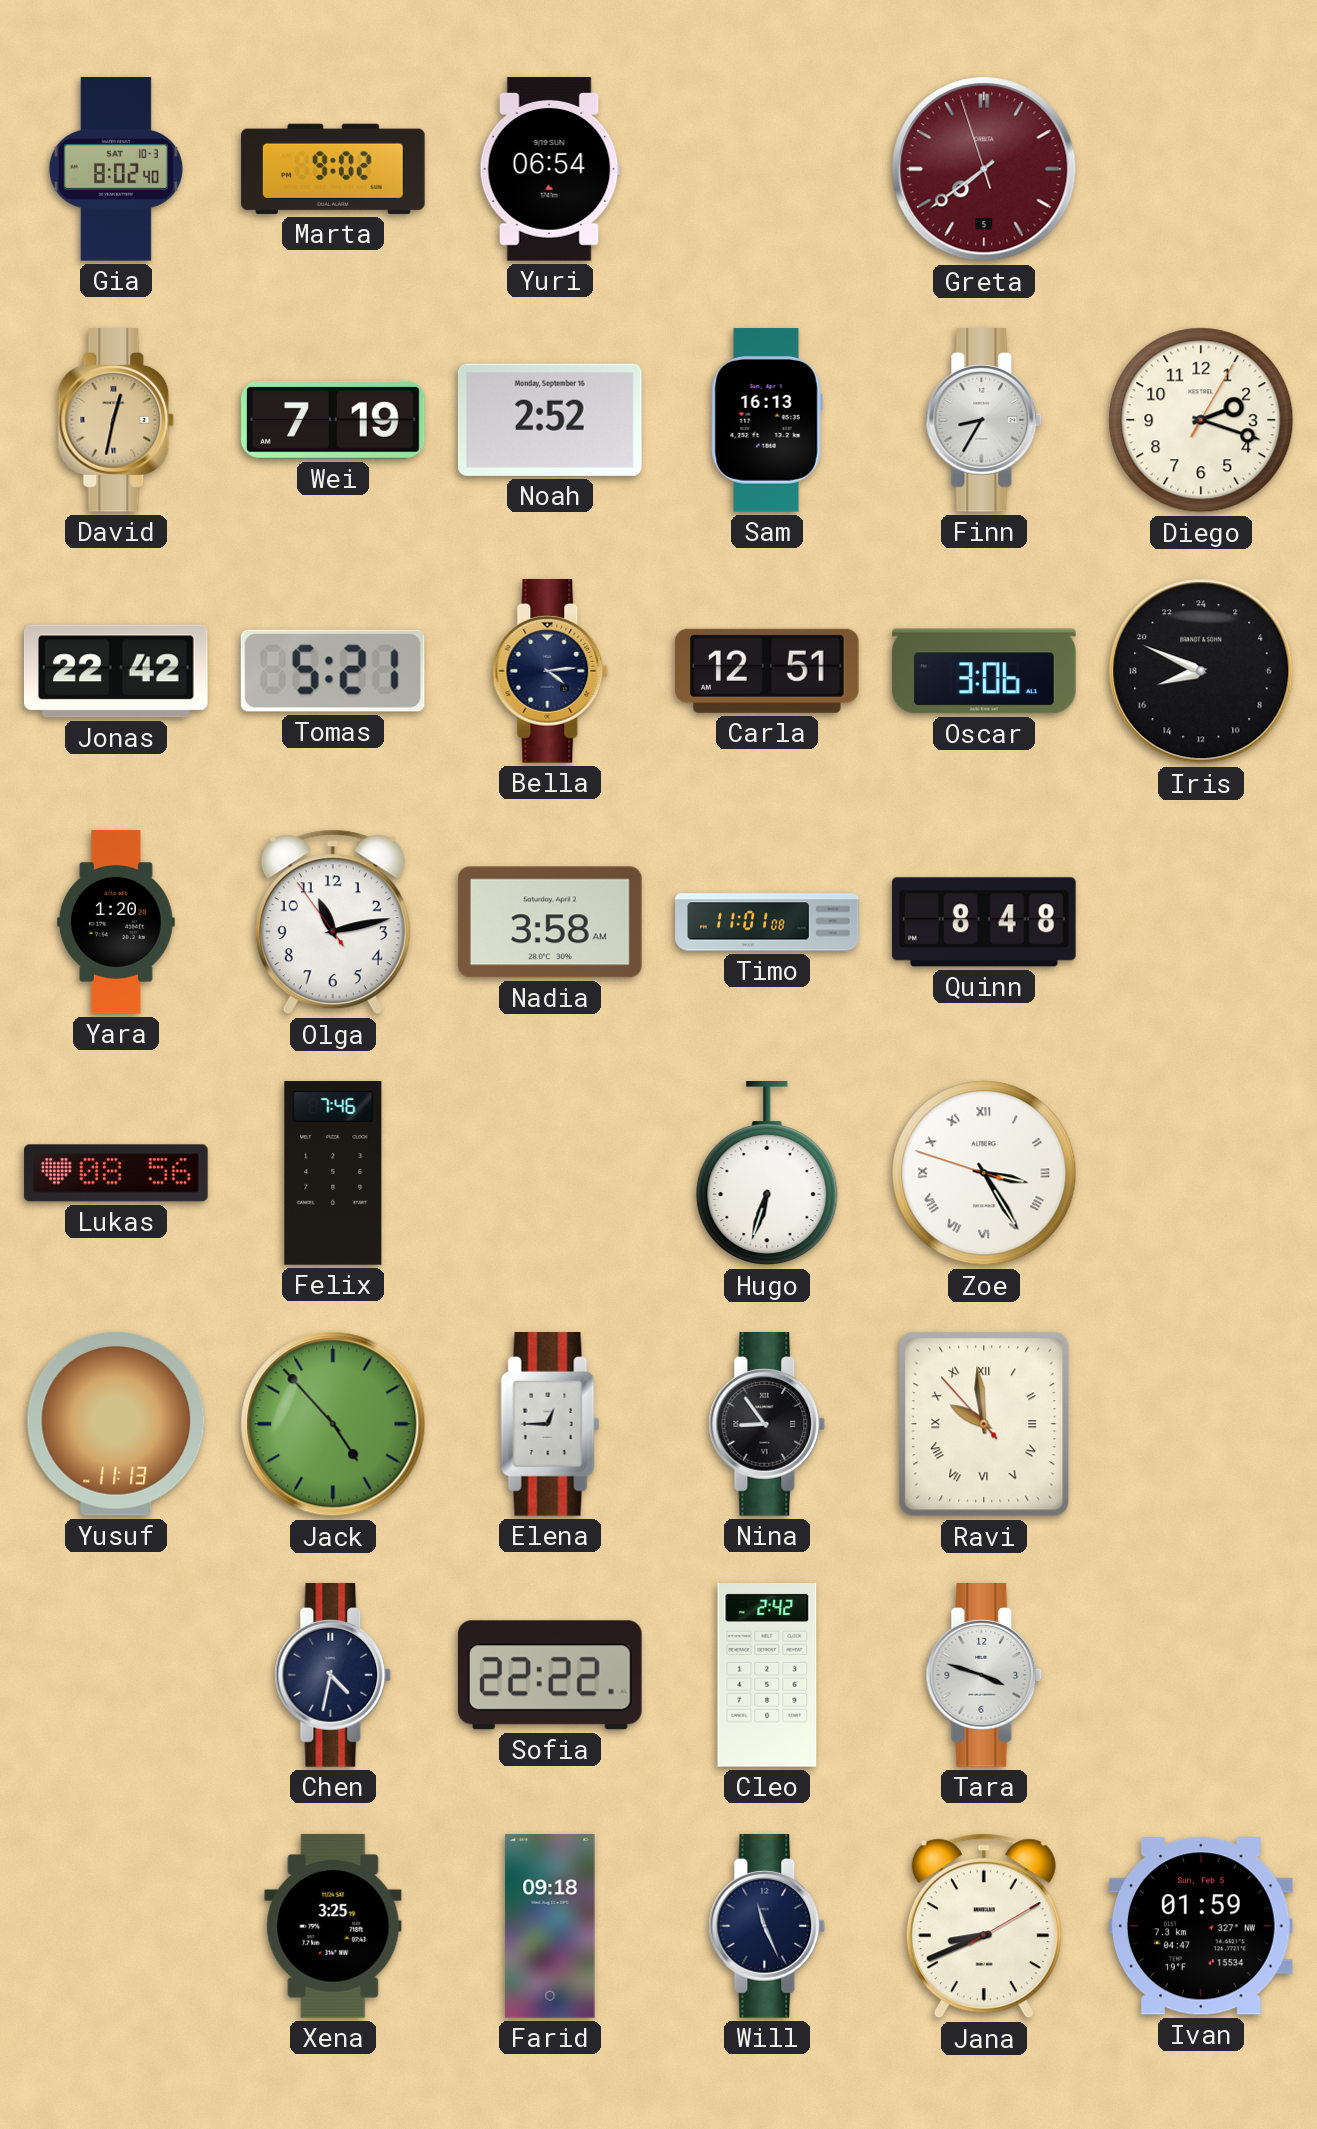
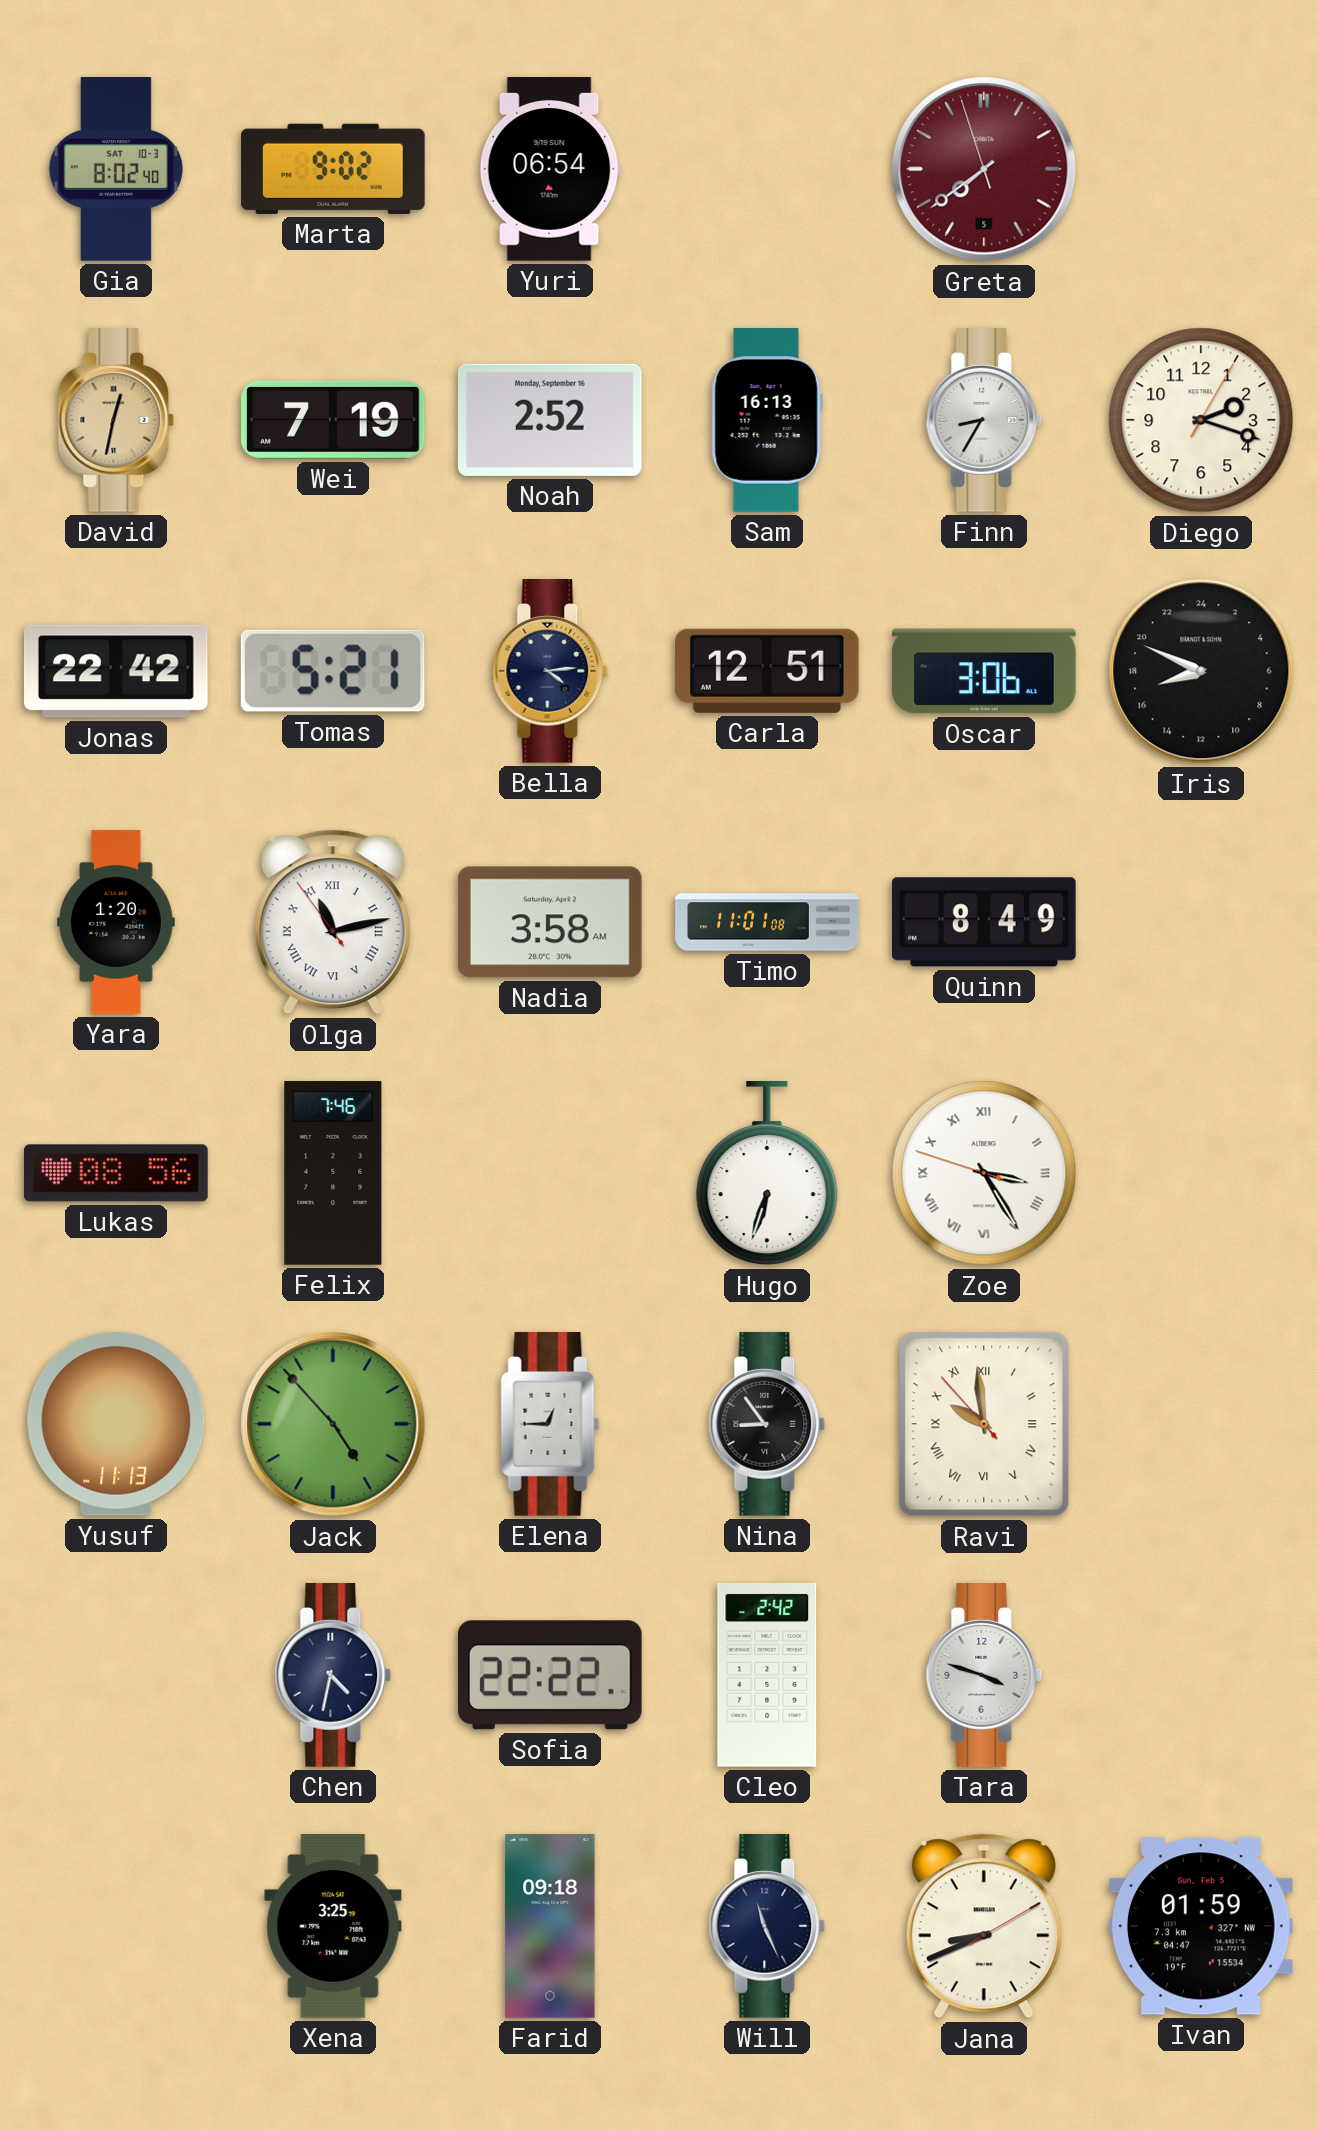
Olga numerals: Arabic -> Roman (333, 922)
Quinn: 8:48 -> 8:49 (985, 922)
